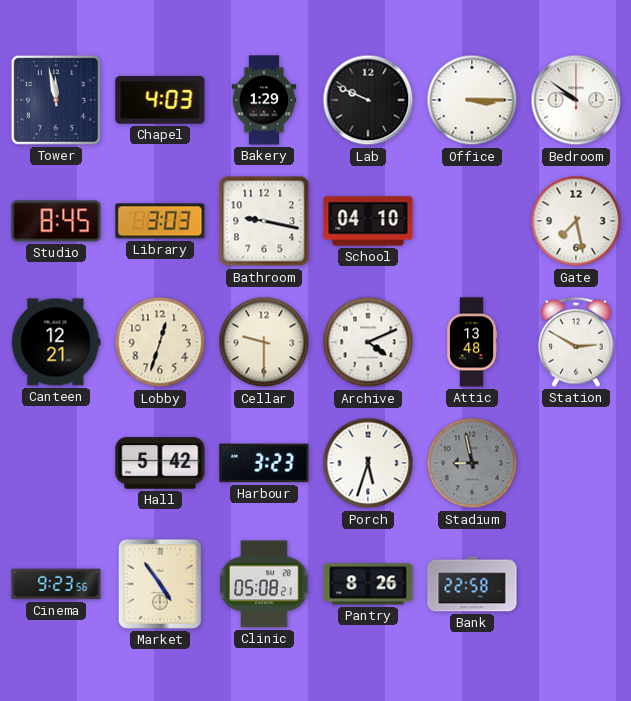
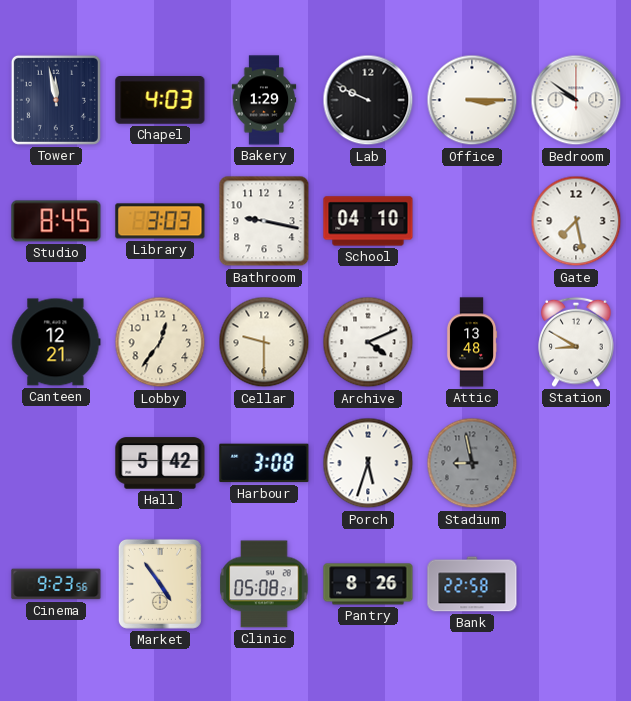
Lobby: 12:33 -> 12:36 (160, 342)
Station: 2:50 -> 8:50 (576, 342)
Harbour: 3:23 -> 3:08 (264, 463)
